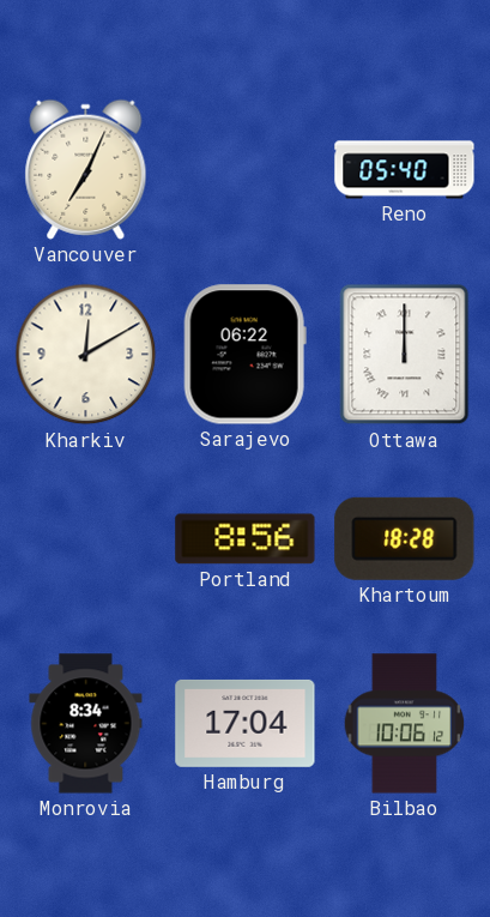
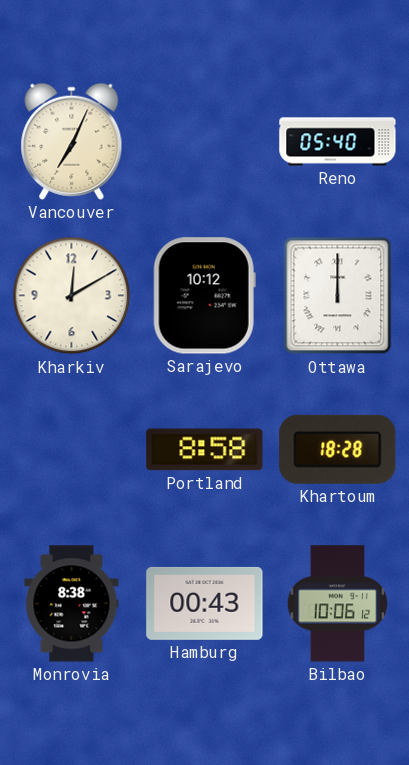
Sarajevo: 06:22 -> 10:12 (204, 296)
Portland: 8:56 -> 8:58 (205, 450)
Monrovia: 8:34 -> 8:38 (72, 604)
Hamburg: 17:04 -> 00:43 (205, 603)
